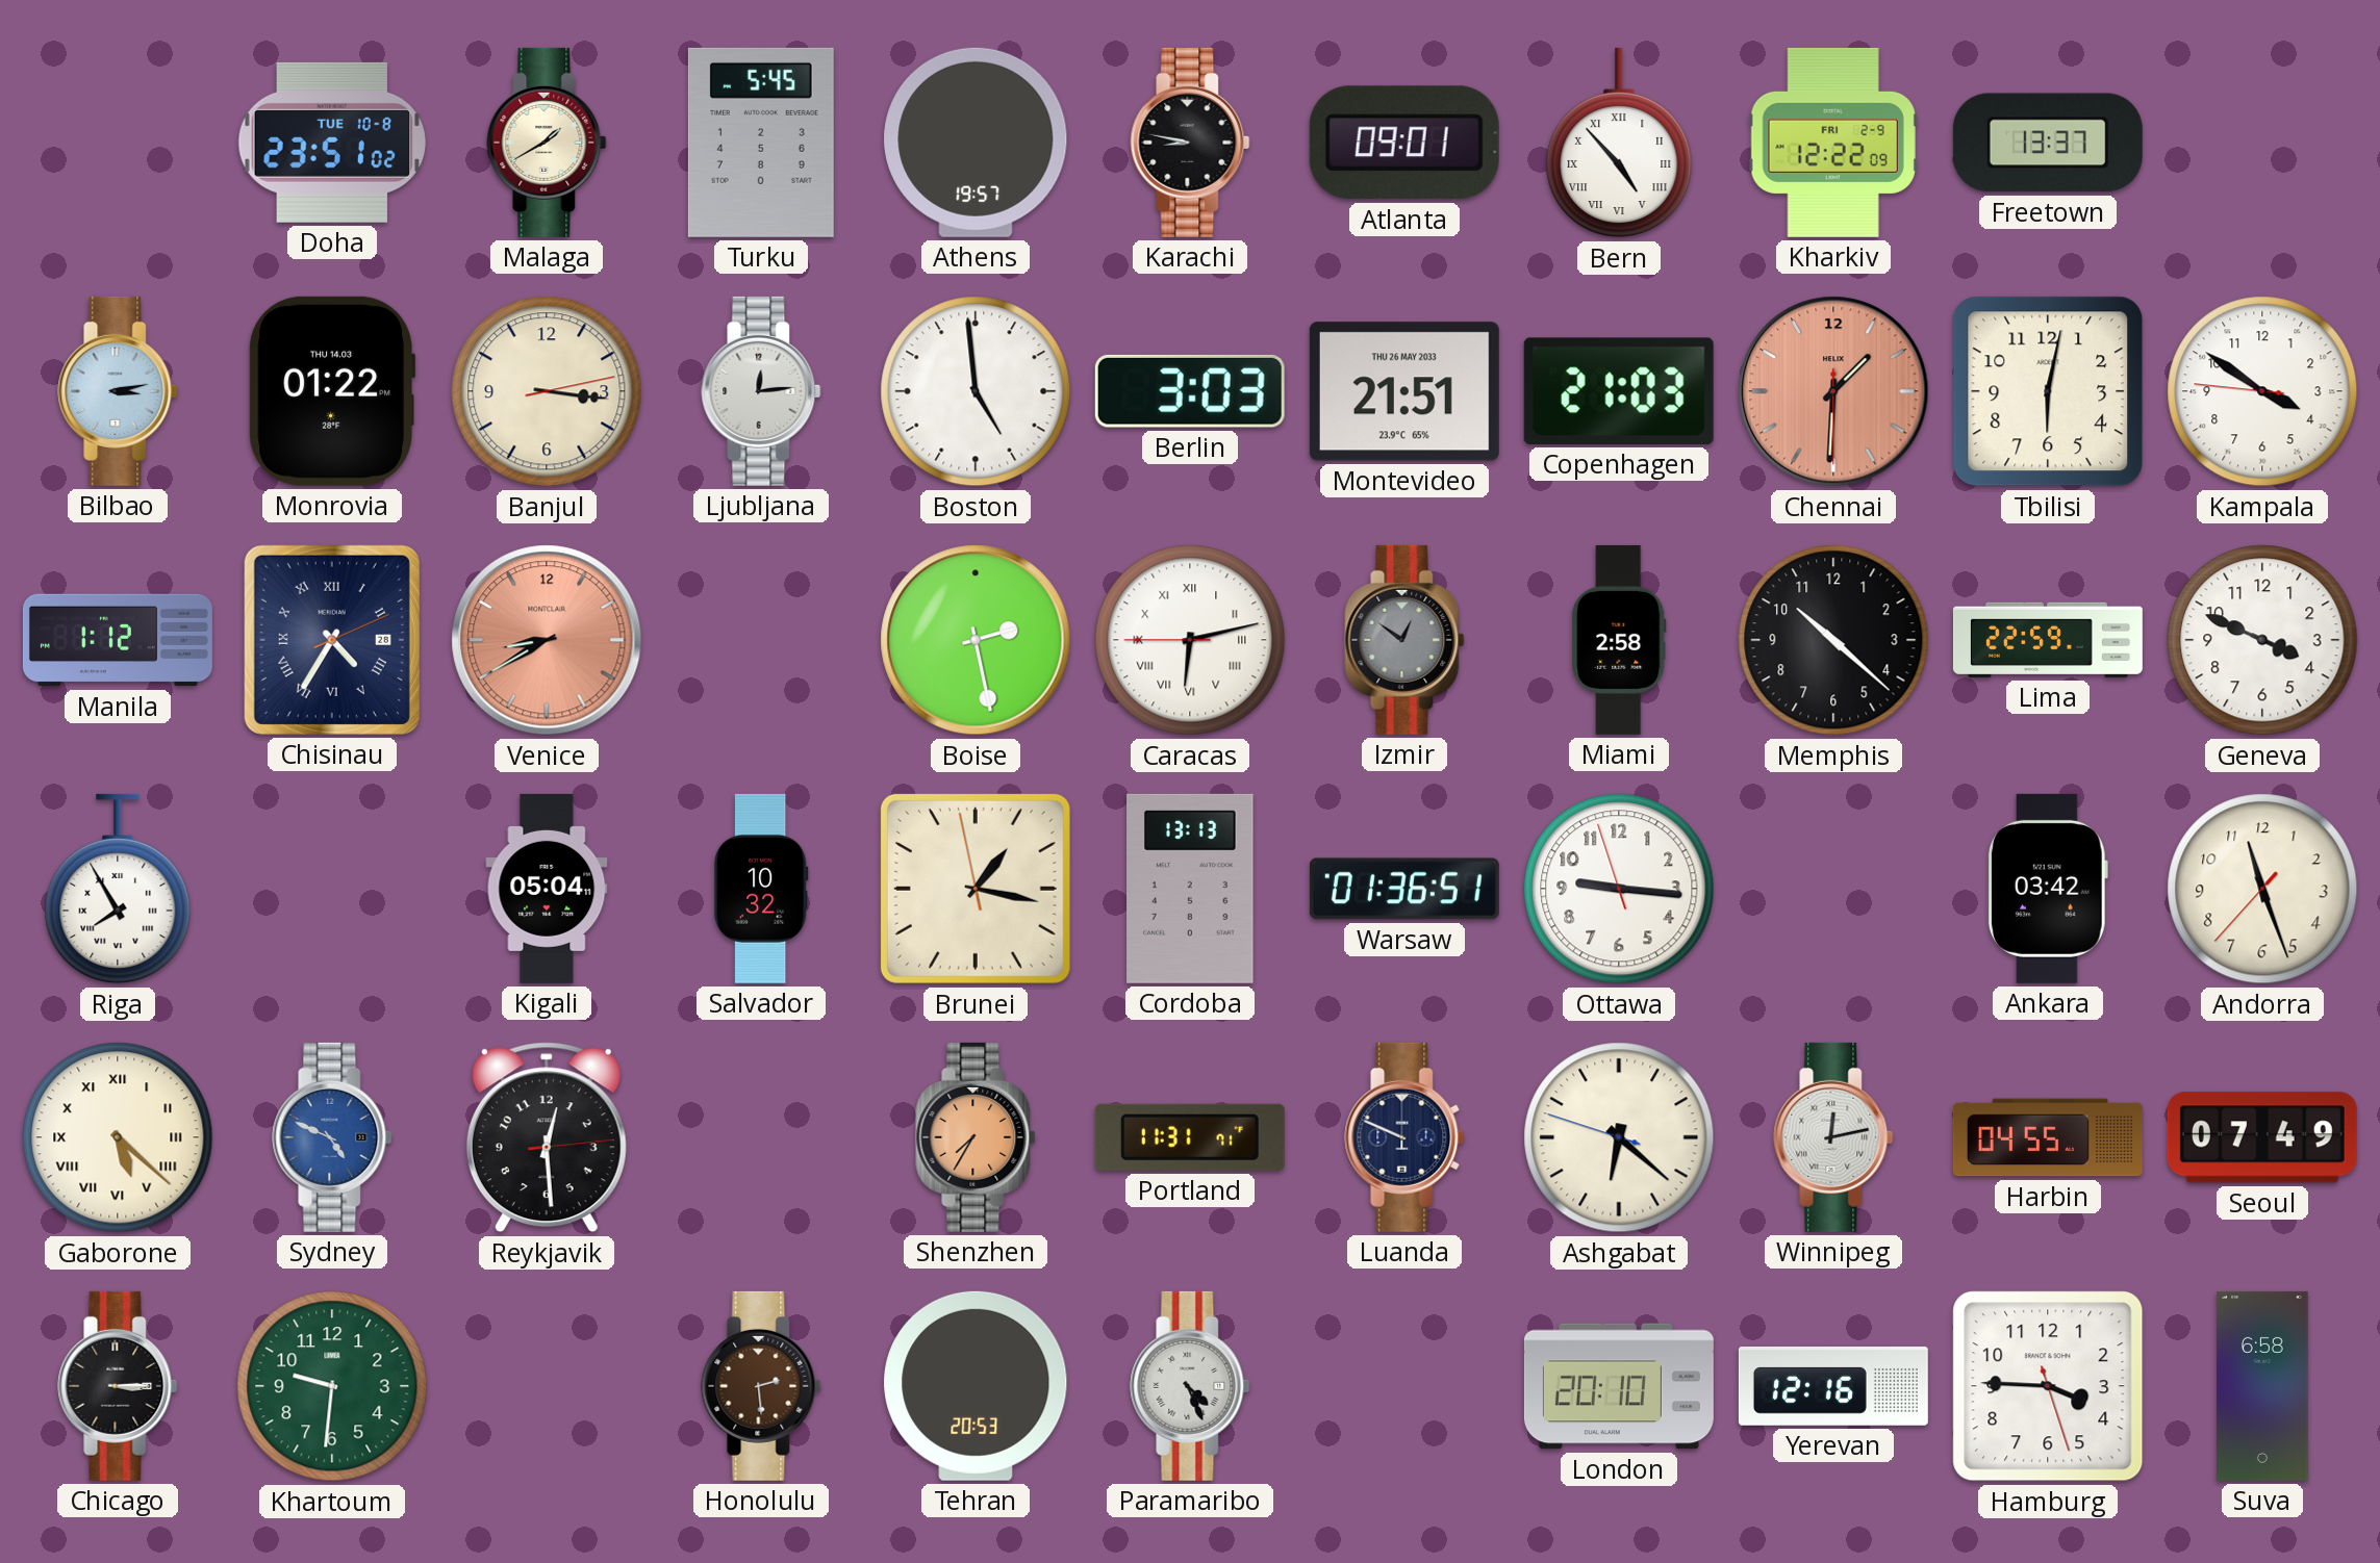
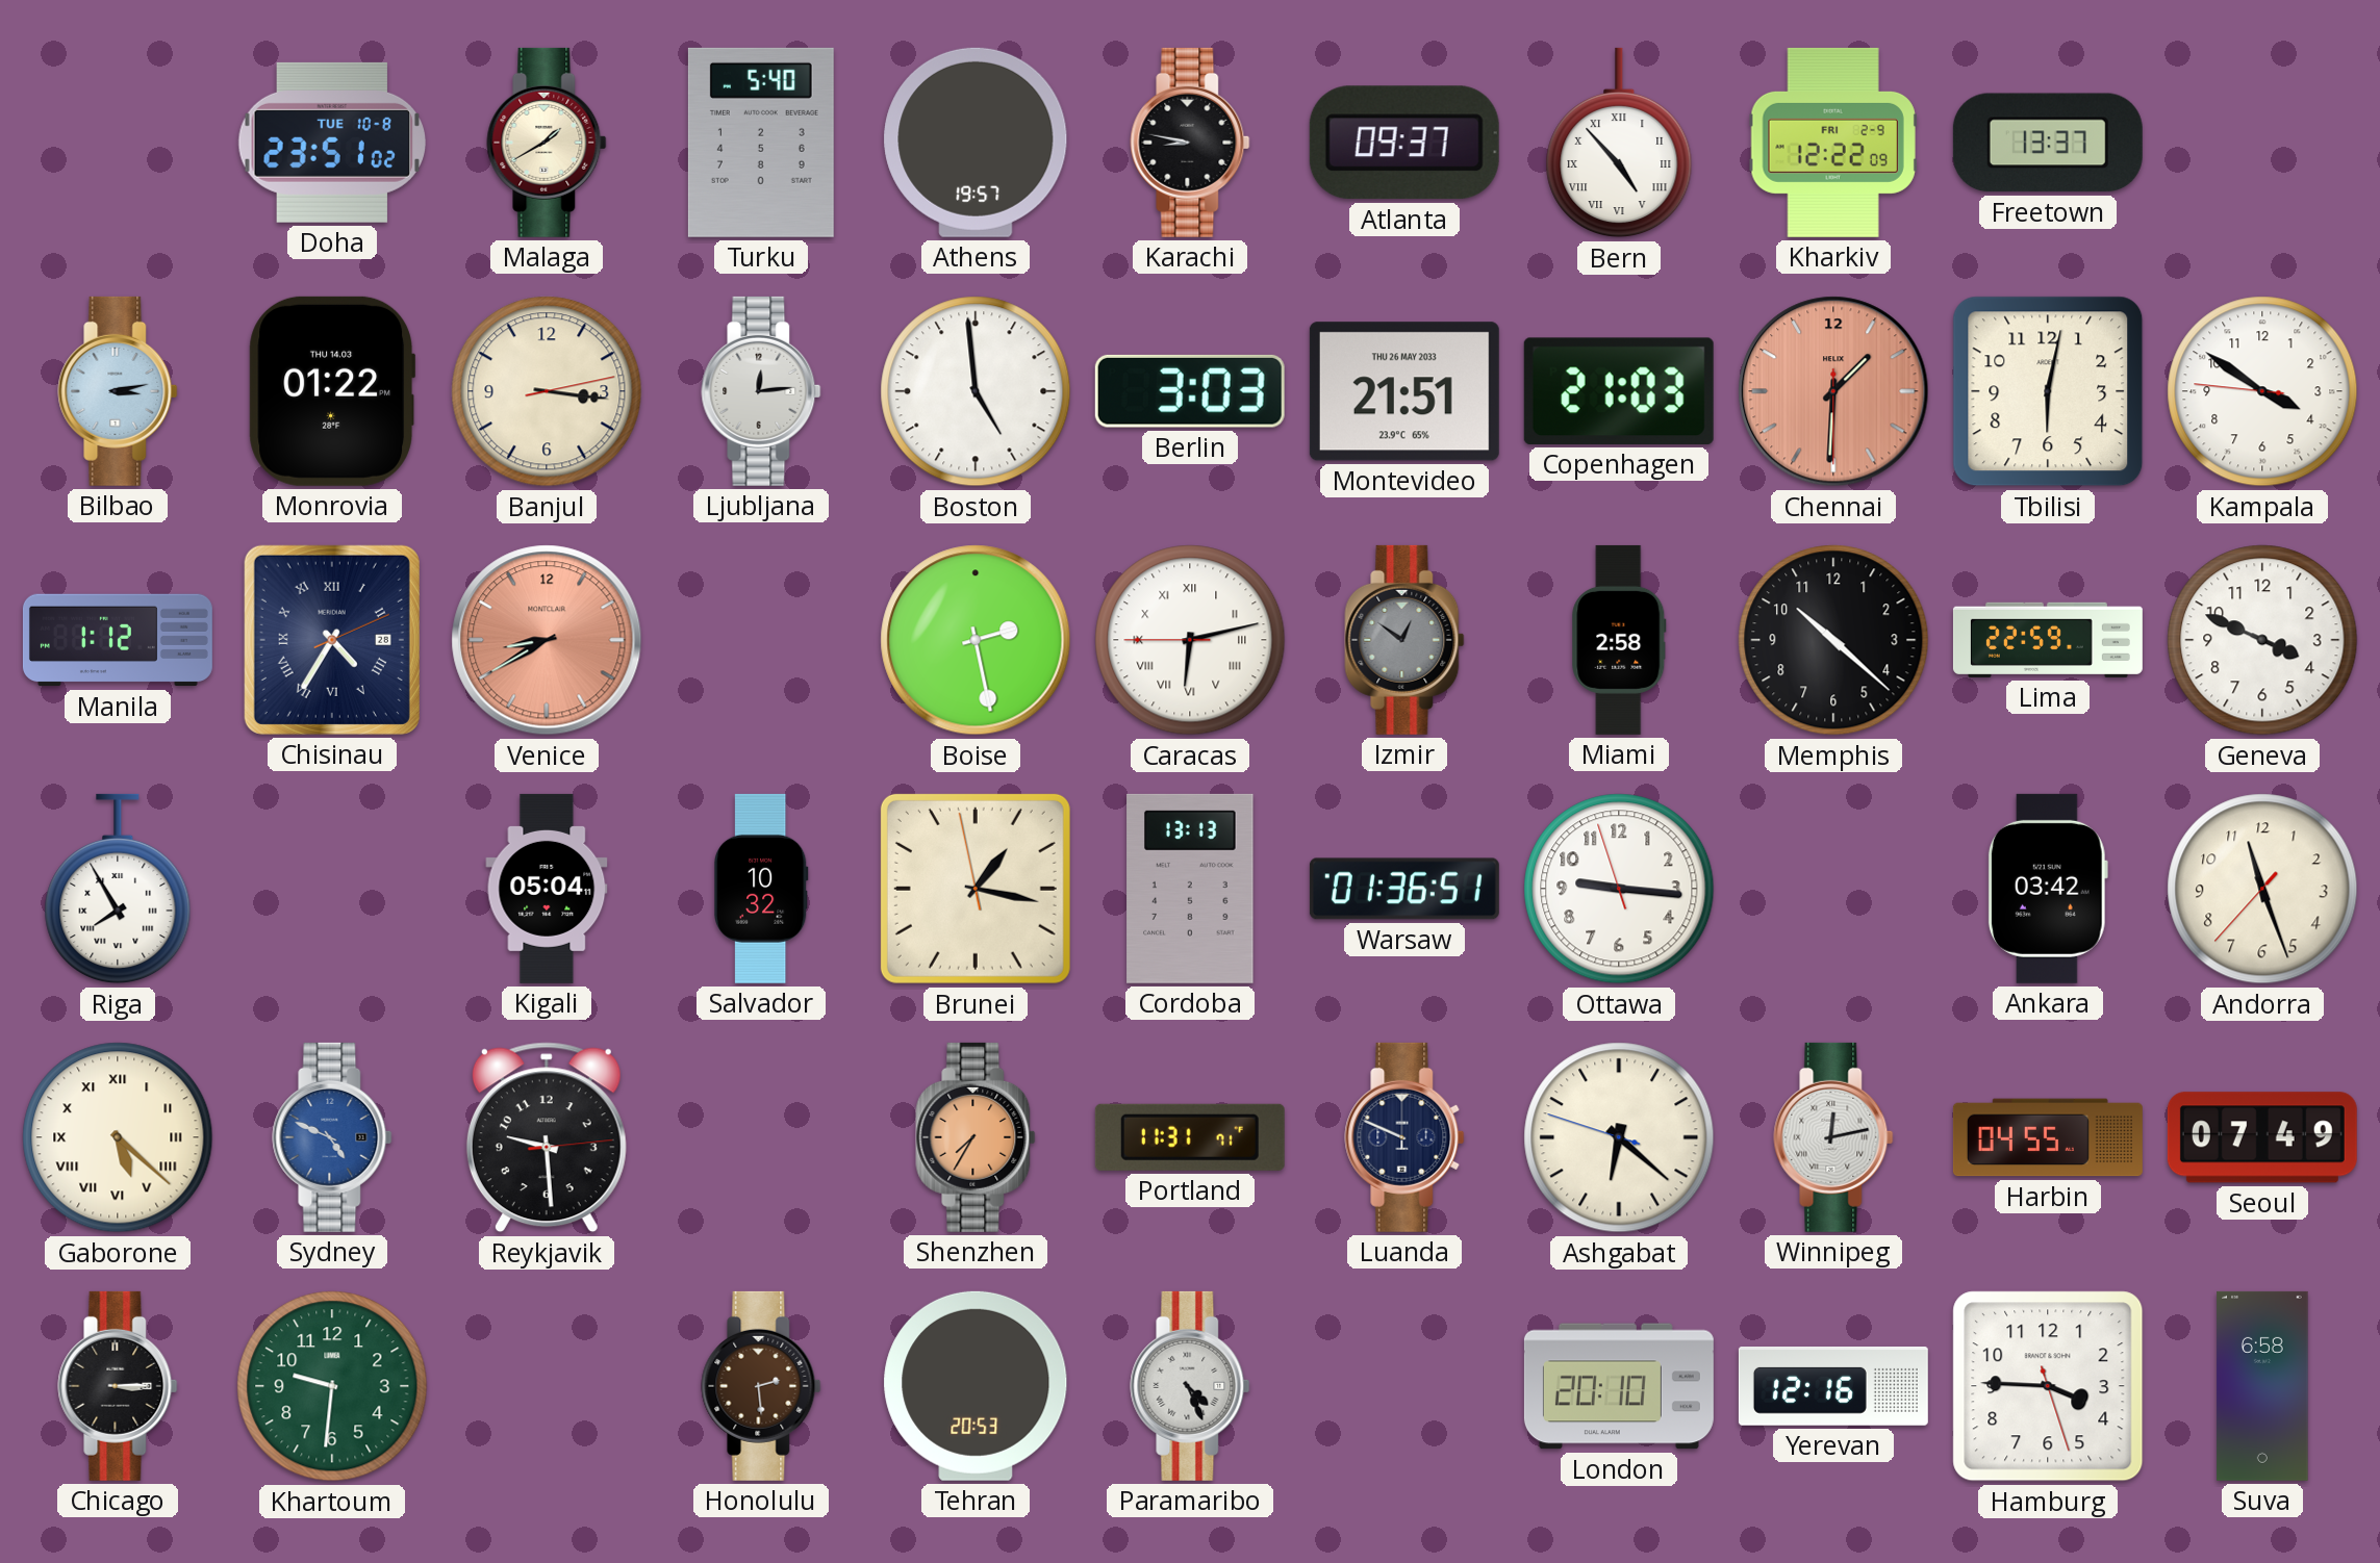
Turku: 5:45 -> 5:40 (761, 143)
Atlanta: 09:01 -> 09:37 (1404, 143)
Reykjavik: 12:29 -> 9:29 (547, 1137)
